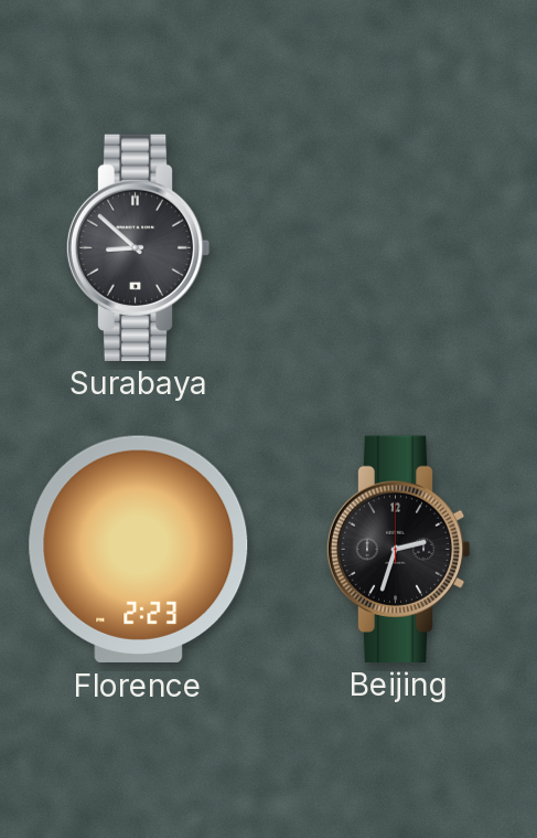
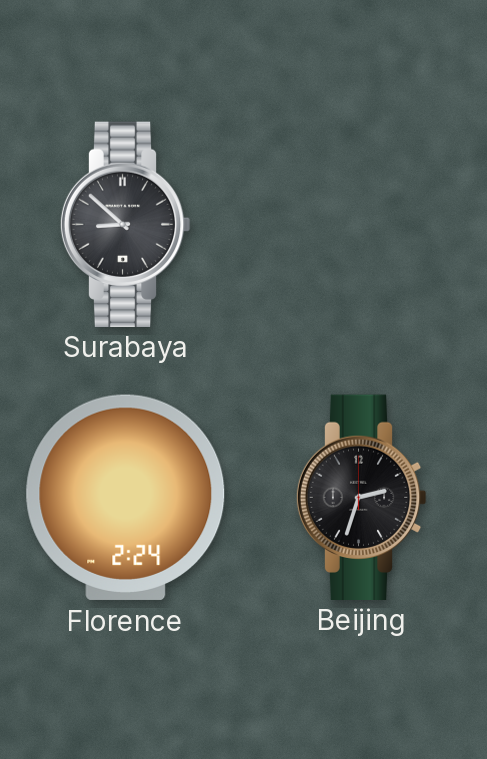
Florence: 2:23 -> 2:24 (126, 497)
